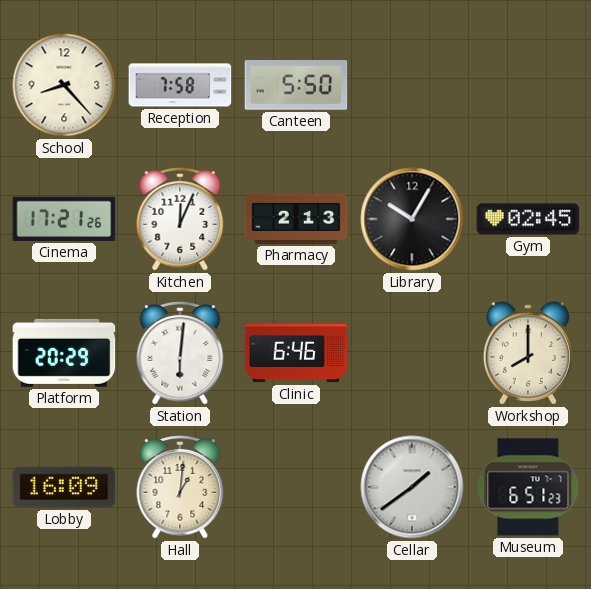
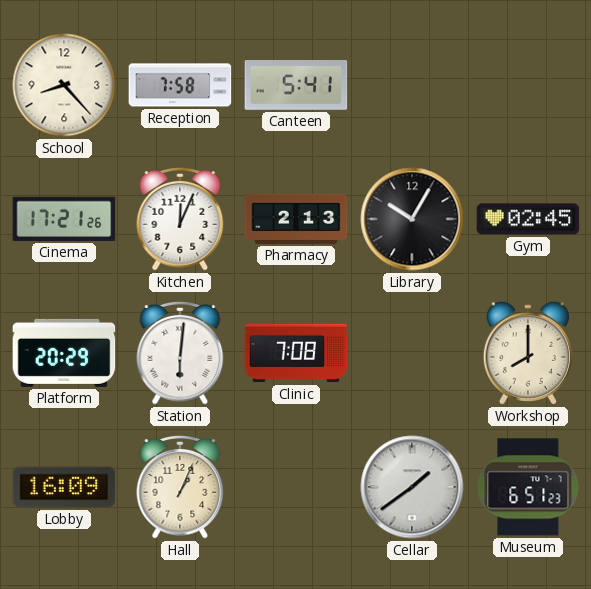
Canteen: 5:50 -> 5:41 (296, 86)
Clinic: 6:46 -> 7:08 (296, 353)
Hall: 1:01 -> 1:04 (180, 488)
